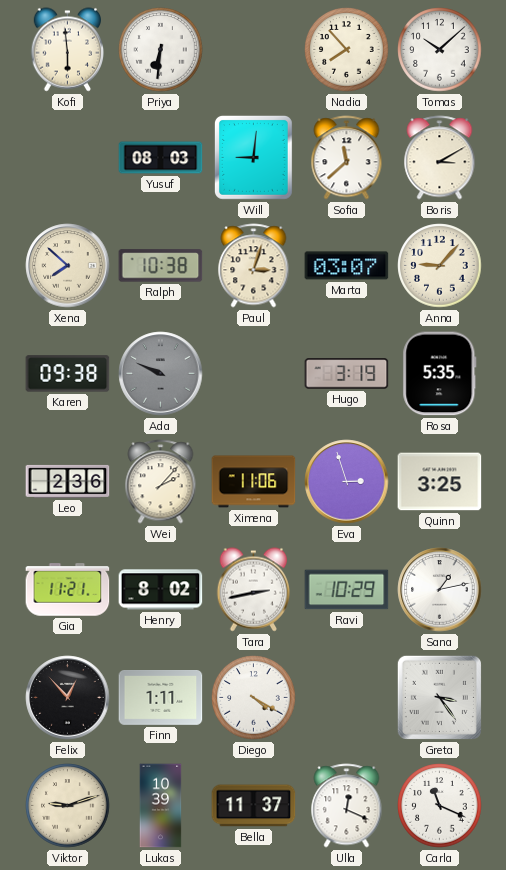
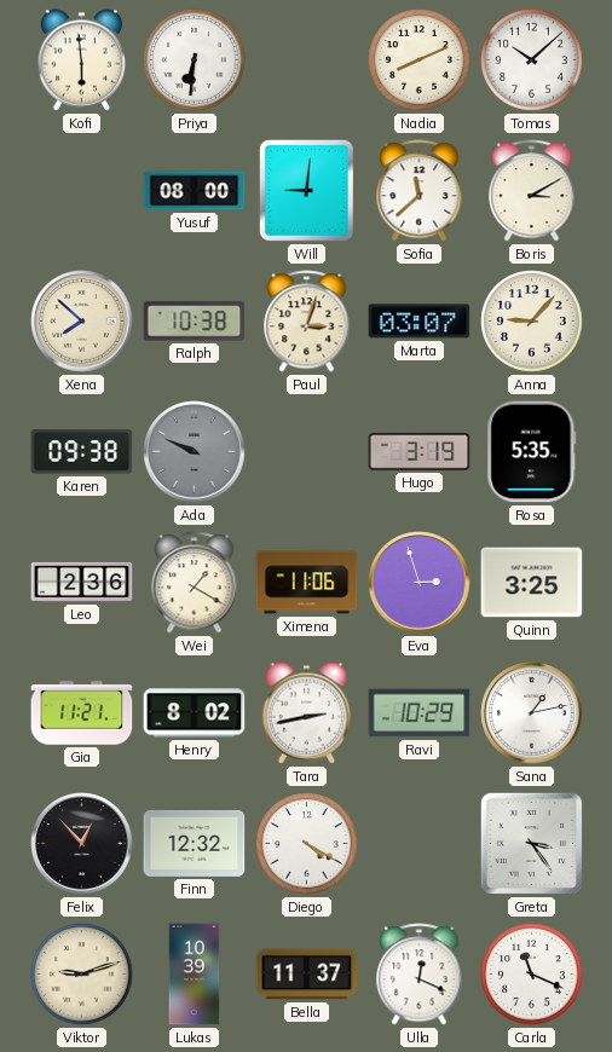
Nadia: 7:53 -> 8:11 (420, 60)
Yusuf: 08:03 -> 08:00 (195, 191)
Wei: 2:07 -> 1:20 (195, 583)
Finn: 1:11 -> 12:32 (195, 844)
